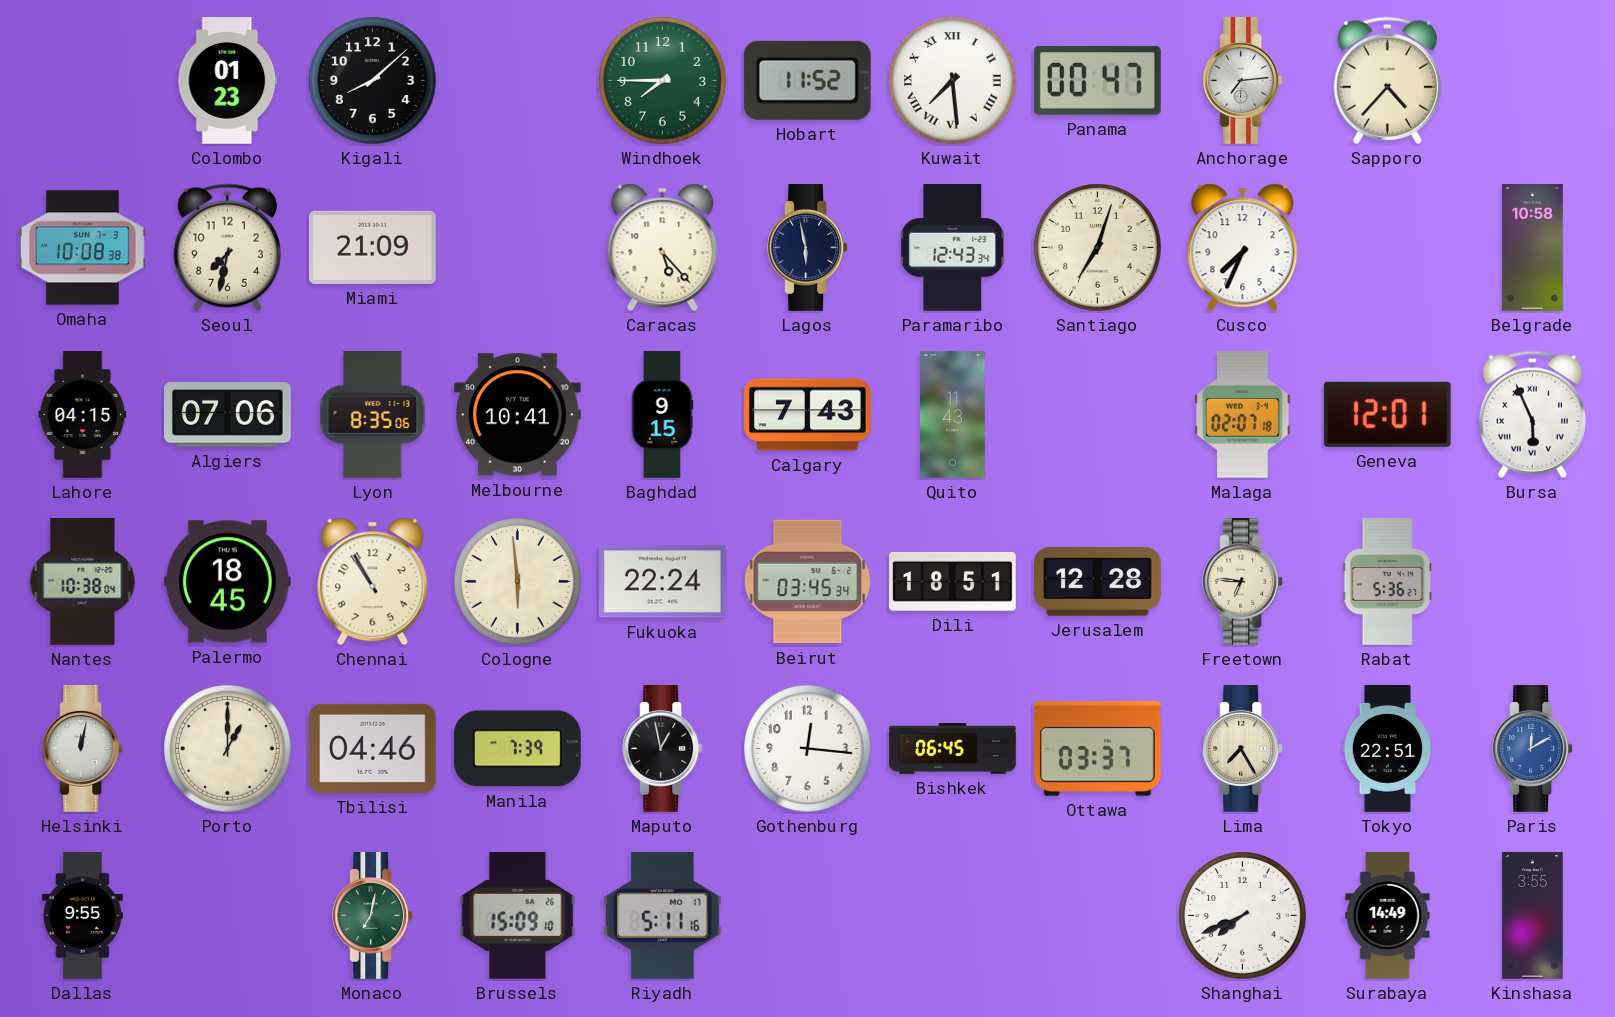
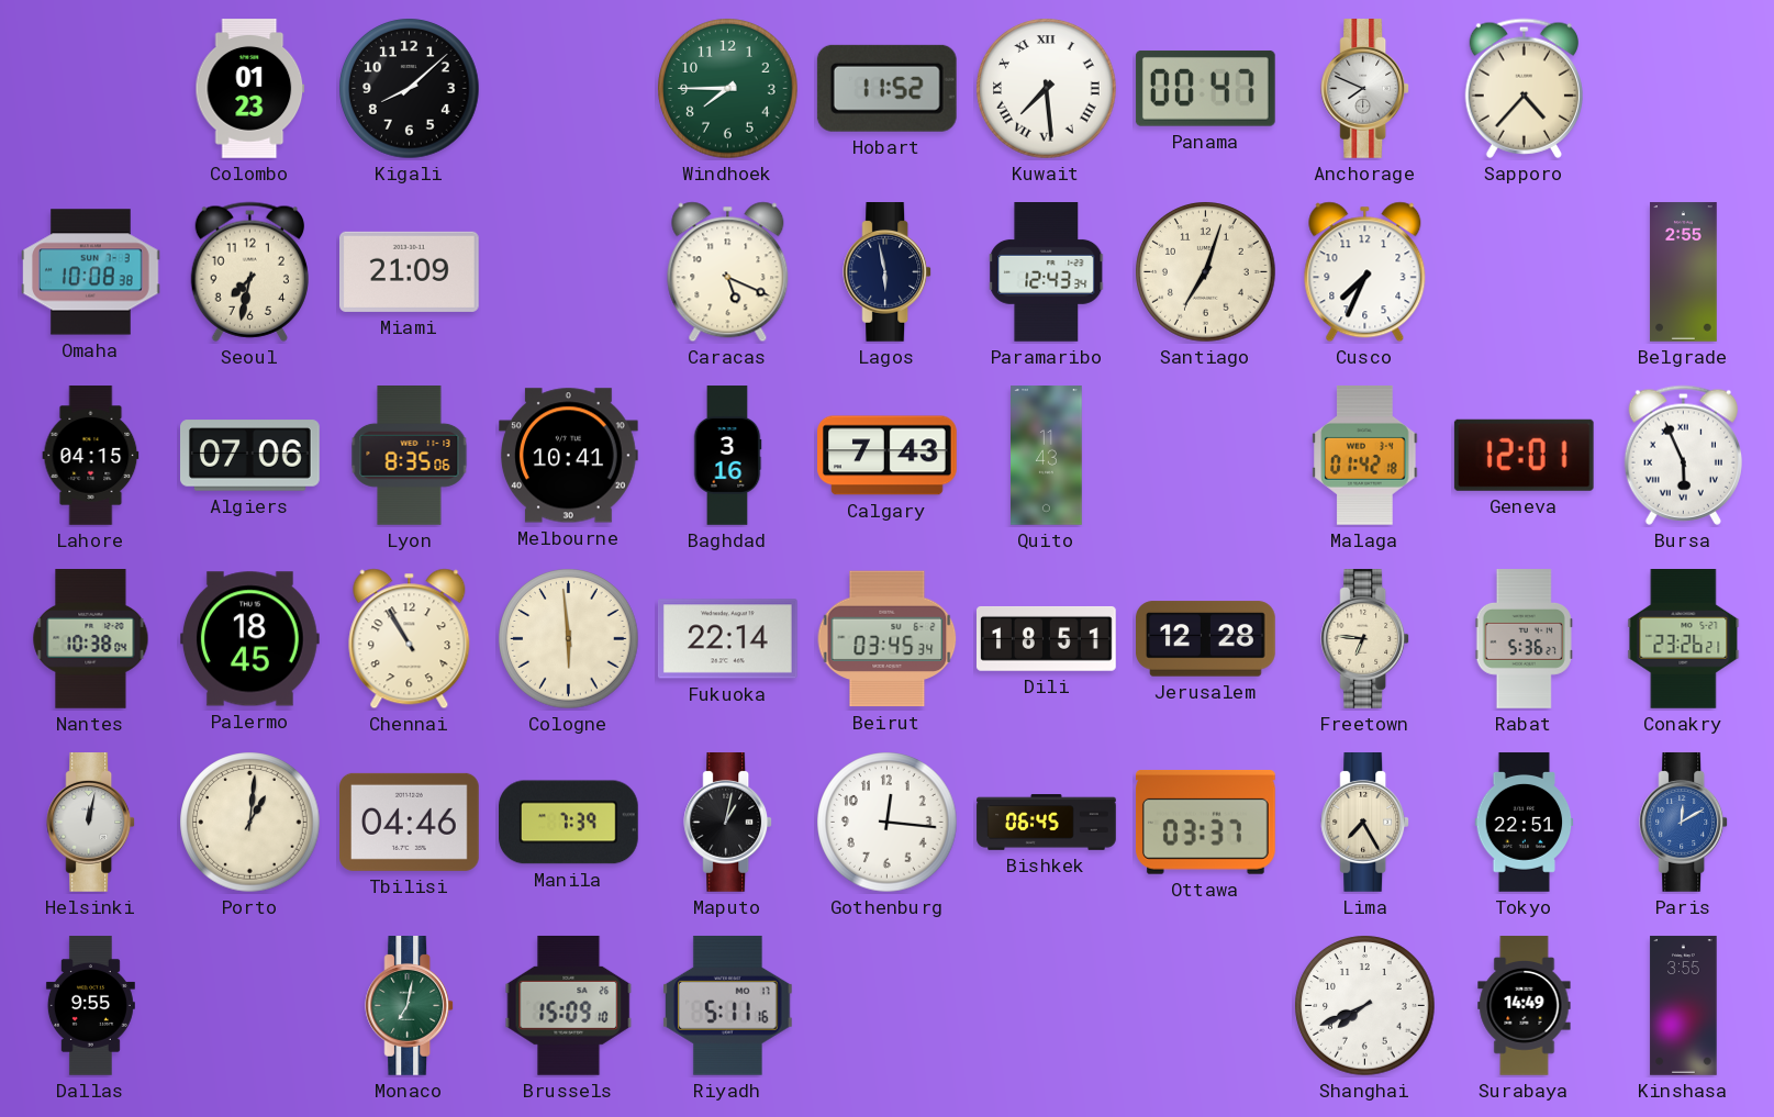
Anchorage: 7:14 -> 7:49 (1365, 89)
Caracas: 5:23 -> 5:19 (728, 272)
Belgrade: 10:58 -> 2:55 (1684, 272)
Baghdad: 9:15 -> 3:16 (727, 456)
Malaga: 02:07 -> 01:42 (1365, 456)
Fukuoka: 22:24 -> 22:14 (728, 639)
Conakry: none -> 23:26 (1684, 639)
Porto: 1:00 -> 1:01 (250, 823)
Maputo: 12:58 -> 1:02 (728, 823)
